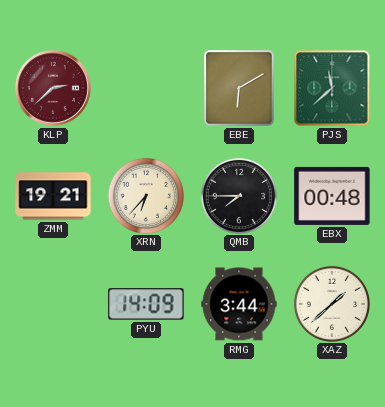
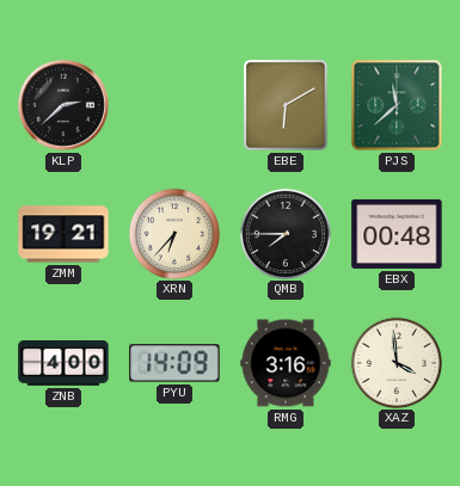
KLP dial: burgundy -> black (63, 105)
ZNB: none -> 4:00 (63, 363)
RMG: 3:44 -> 3:16 (286, 363)
XAZ: 1:38 -> 3:59 (395, 362)
